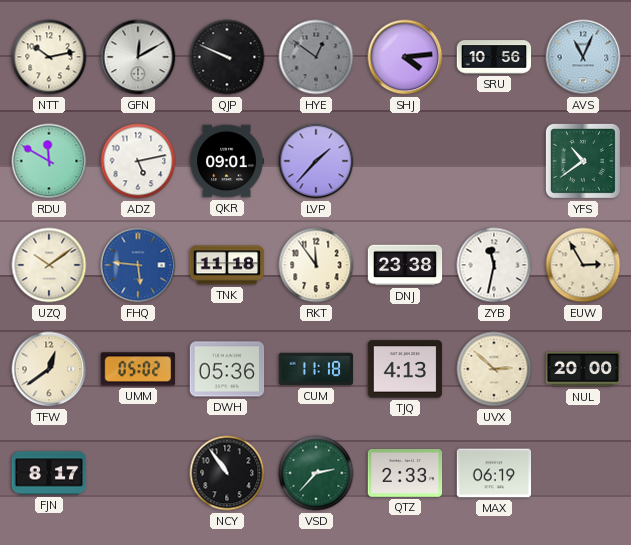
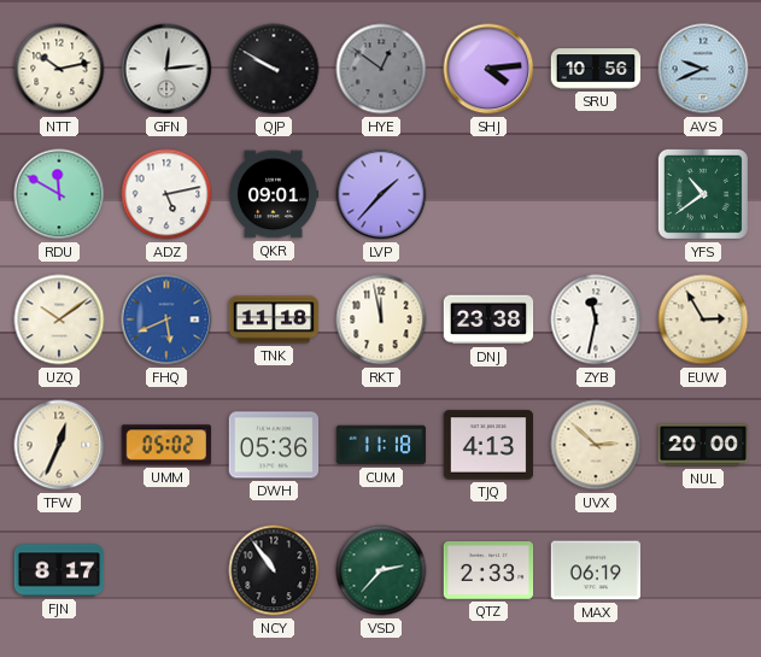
GFN: 12:10 -> 12:14 (166, 69)
QJP: 9:49 -> 9:50 (274, 69)
AVS: 11:04 -> 9:41 (703, 69)
FHQ: 5:46 -> 5:41 (166, 319)
RKT: 11:54 -> 11:58 (381, 319)
TFW: 12:39 -> 12:34 (59, 445)
